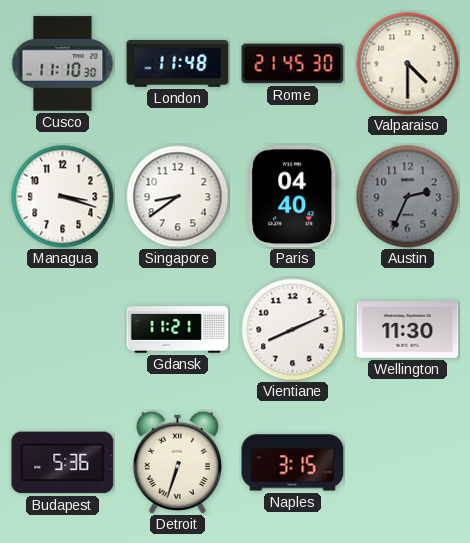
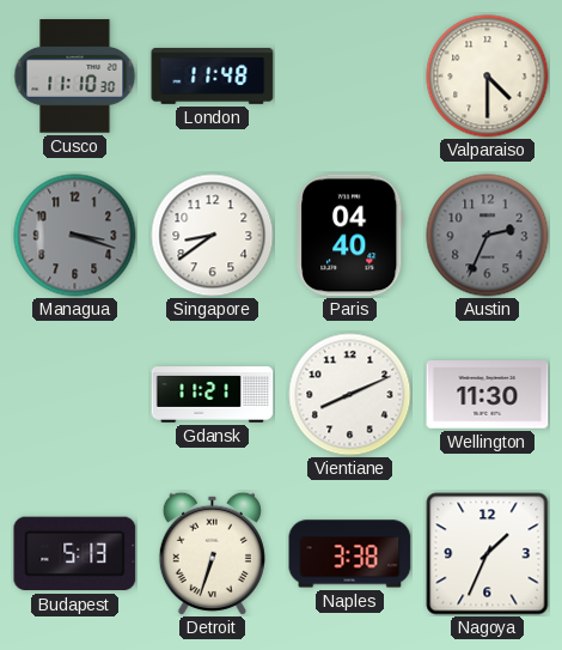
Rome: 21:45 -> none (293, 64)
Managua dial: white -> grey (75, 236)
Budapest: 5:36 -> 5:13 (75, 554)
Naples: 3:15 -> 3:38 (350, 554)
Nagoya: none -> 1:34 (488, 554)
